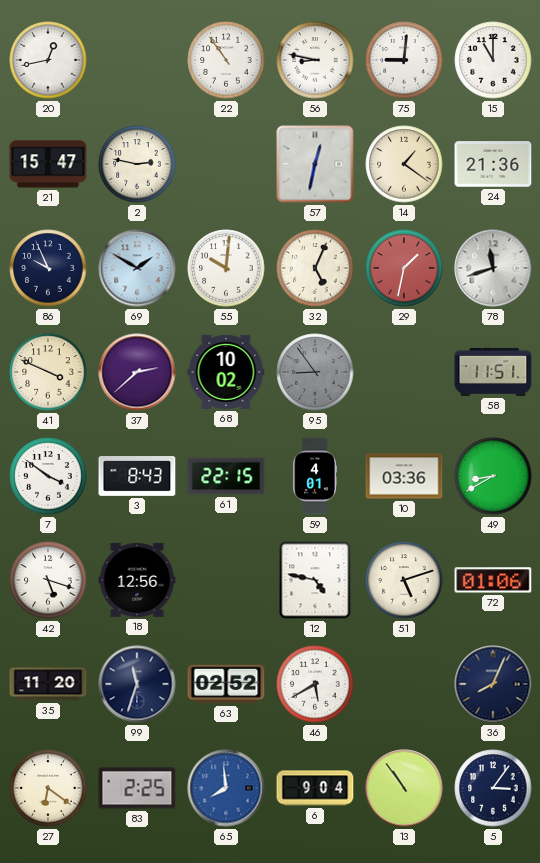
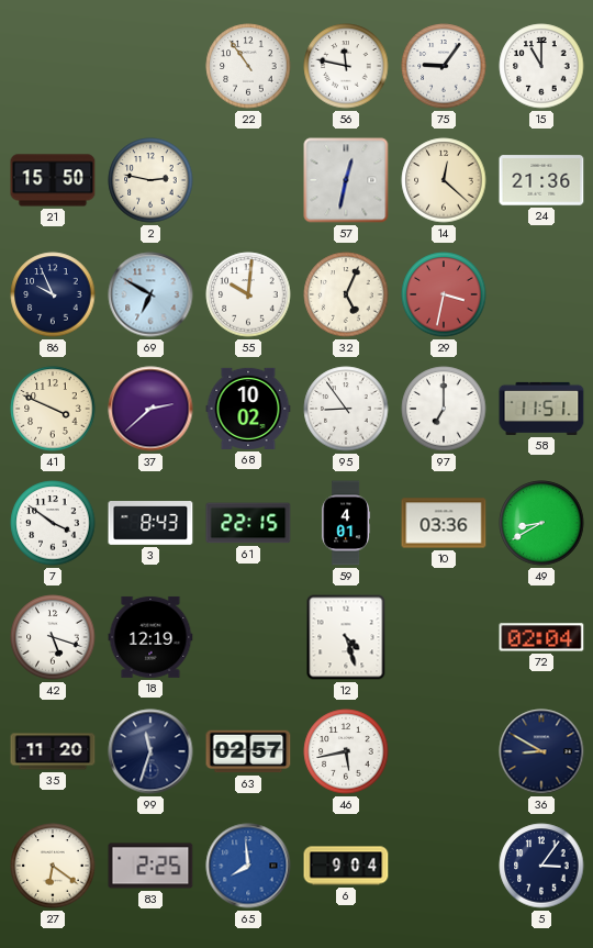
20: 12:43 -> none (48, 60)
56: 8:47 -> 11:47 (346, 66)
75: 9:01 -> 9:06 (444, 66)
21: 15:47 -> 15:50 (53, 180)
14: 1:21 -> 12:22 (444, 180)
69: 1:50 -> 6:50 (150, 294)
29: 1:32 -> 3:32 (444, 294)
78: 11:42 -> none (493, 268)
95 dial: grey -> white (346, 409)
97: none -> 7:00 (444, 409)
18: 12:56 -> 12:19 (150, 637)
12: 4:47 -> 4:27 (346, 637)
51: 5:12 -> none (404, 580)
72: 01:06 -> 02:04 (541, 637)
63: 02:52 -> 02:57 (248, 751)
46: 5:40 -> 5:43 (346, 751)
36: 8:04 -> 8:50 (541, 751)
13: 10:54 -> none (404, 788)
